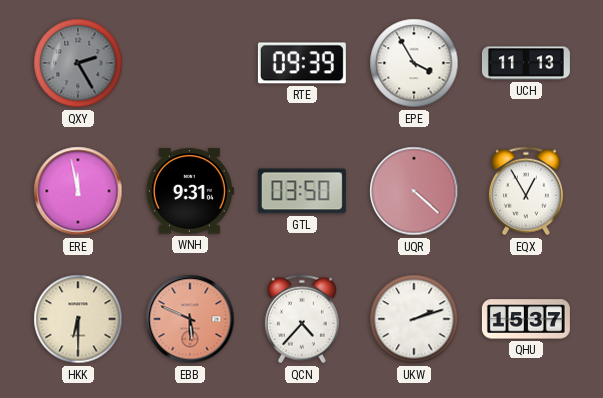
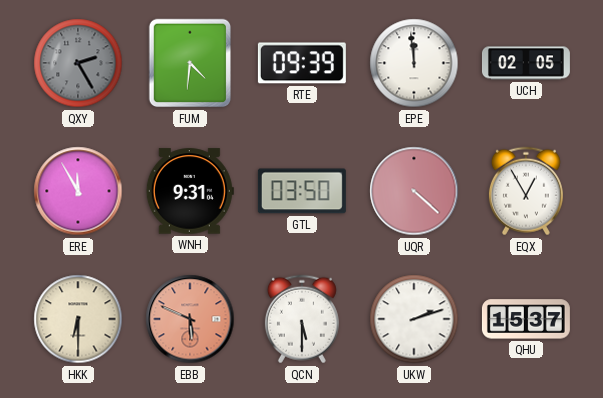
FUM: none -> 4:31 (190, 63)
EPE: 3:55 -> 11:59 (414, 63)
UCH: 11:13 -> 02:05 (526, 63)
ERE: 11:58 -> 11:55 (78, 191)
QCN: 4:37 -> 5:30 (302, 319)
